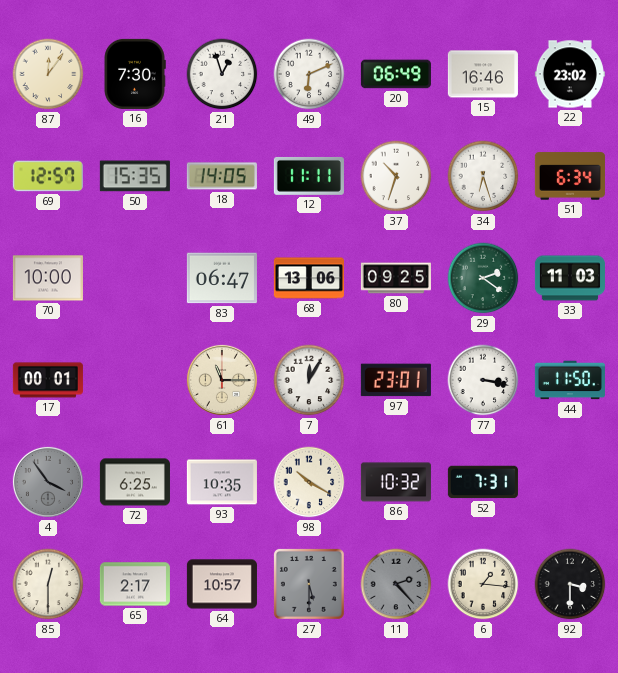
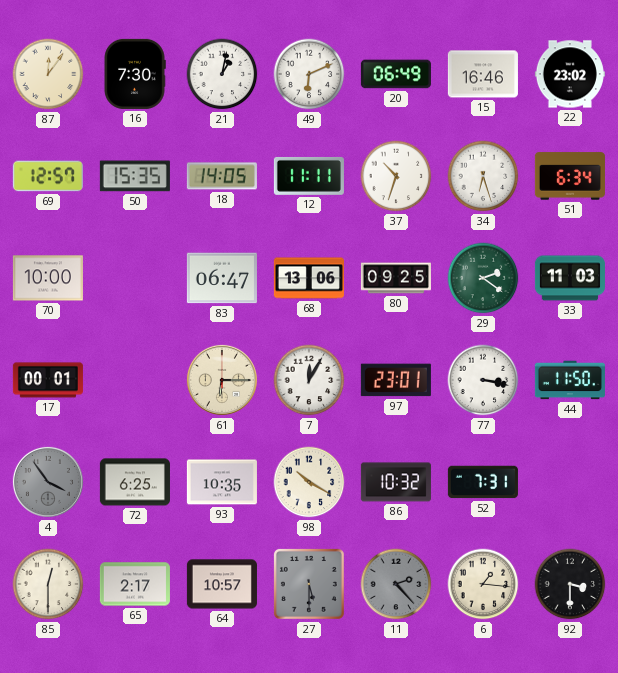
21: 12:57 -> 1:02 (222, 74)
61: 11:15 -> 6:15 (222, 380)
